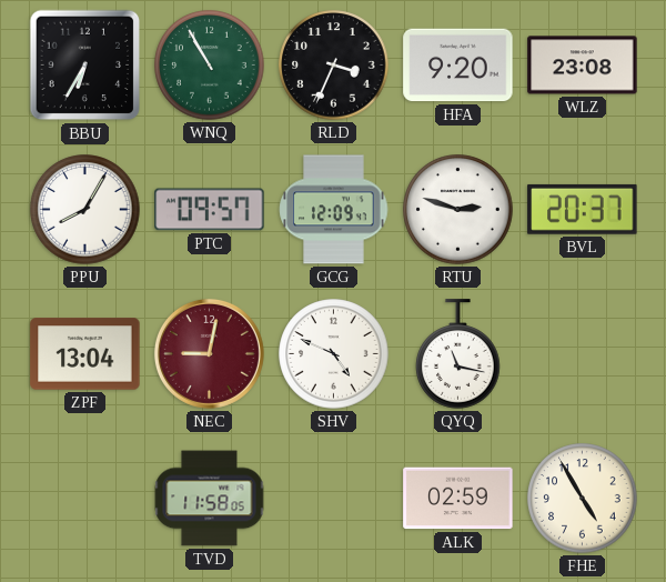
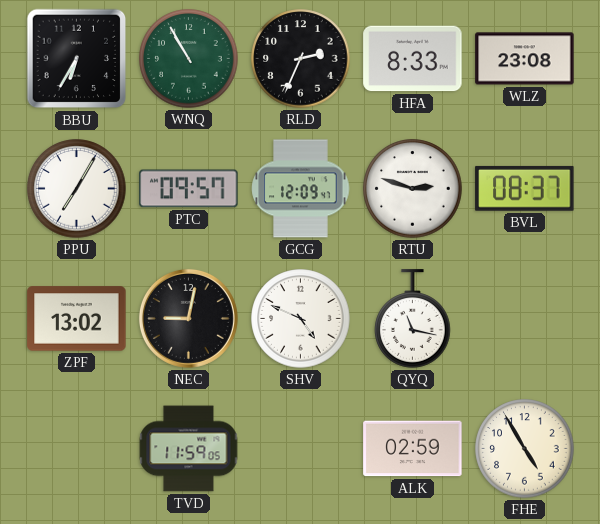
RLD: 3:34 -> 2:34 (301, 59)
HFA: 9:20 -> 8:33 (413, 59)
PPU: 8:05 -> 7:05 (77, 189)
BVL: 20:37 -> 08:37 (525, 188)
ZPF: 13:04 -> 13:02 (77, 319)
NEC dial: burgundy -> black (188, 318)
TVD: 11:58 -> 11:59 (189, 449)
